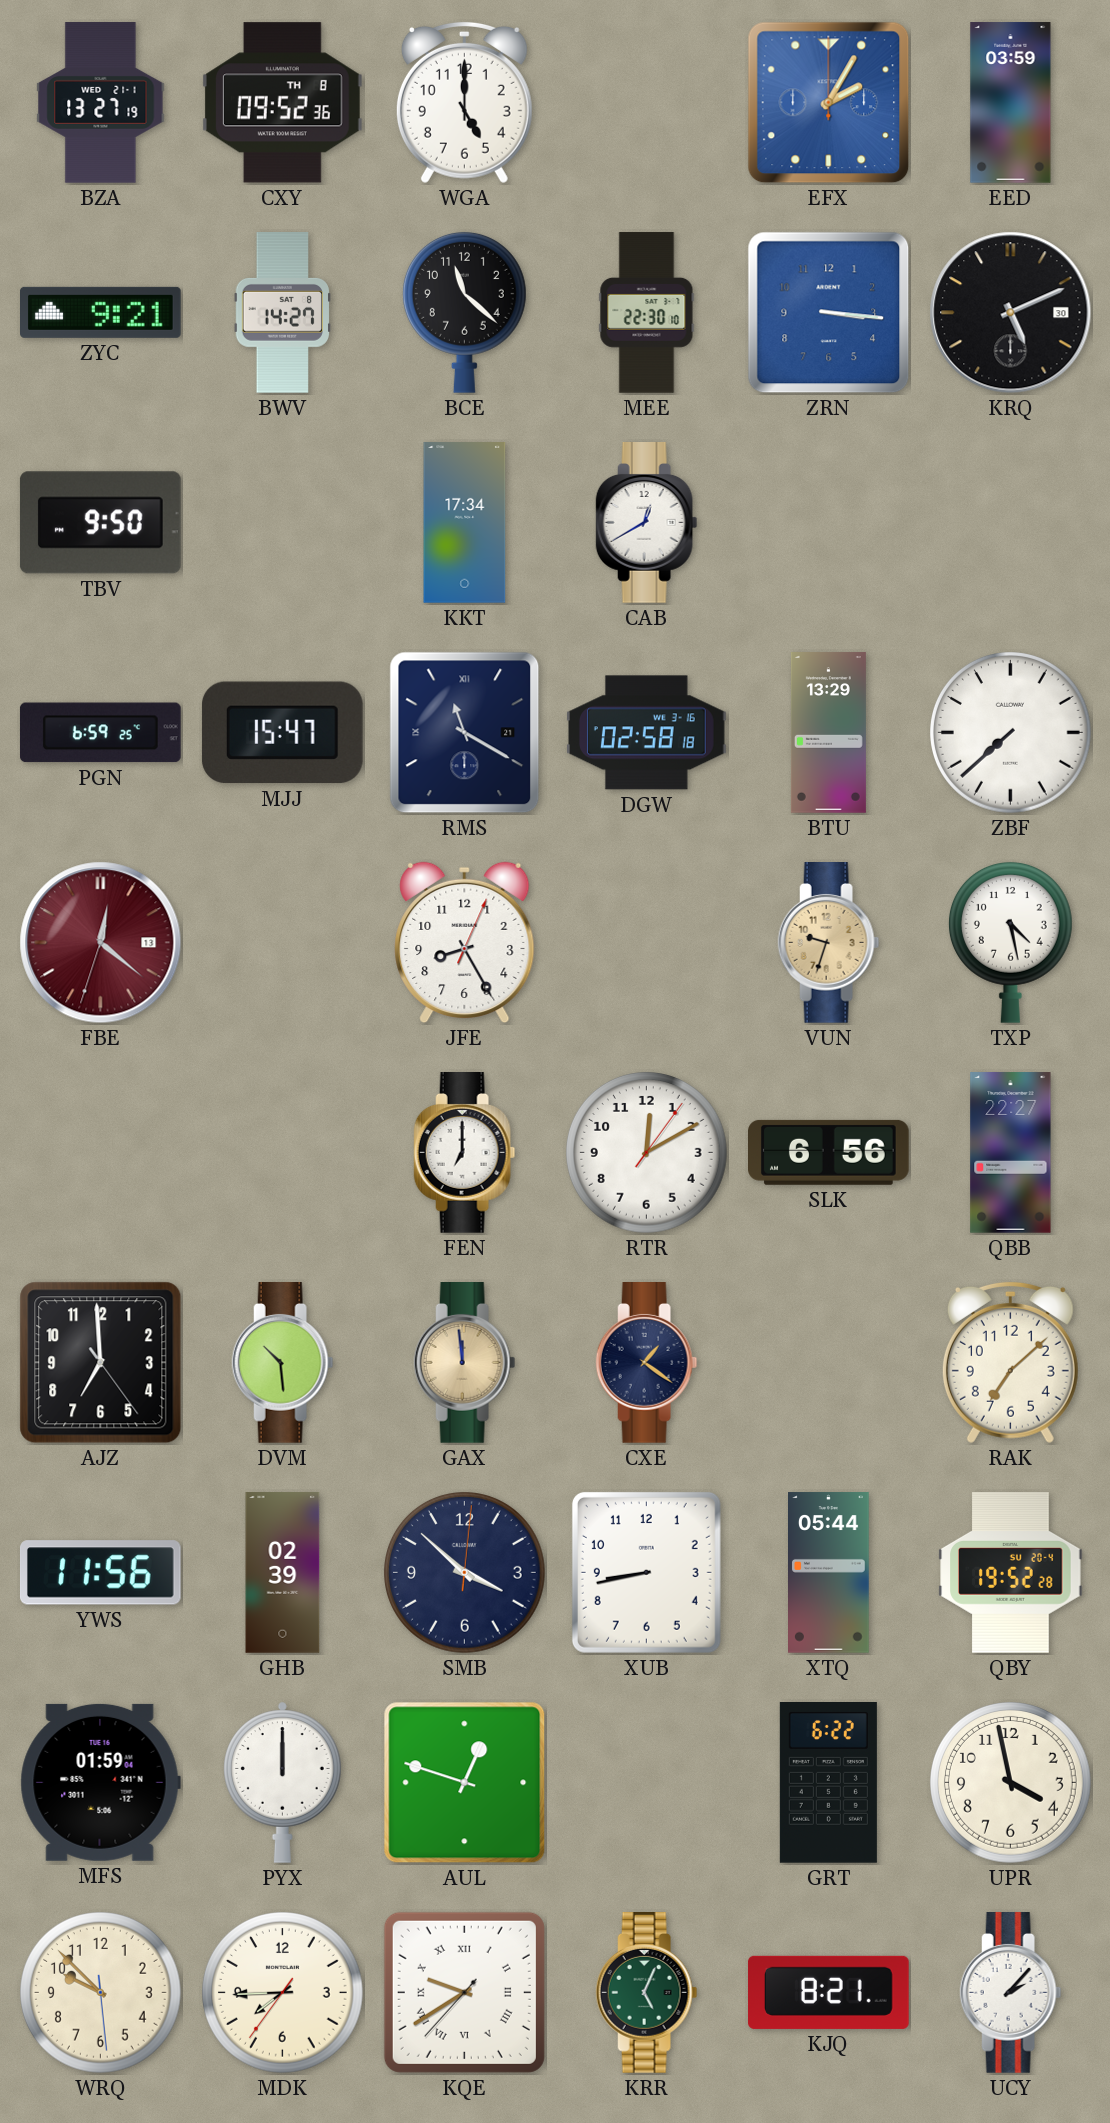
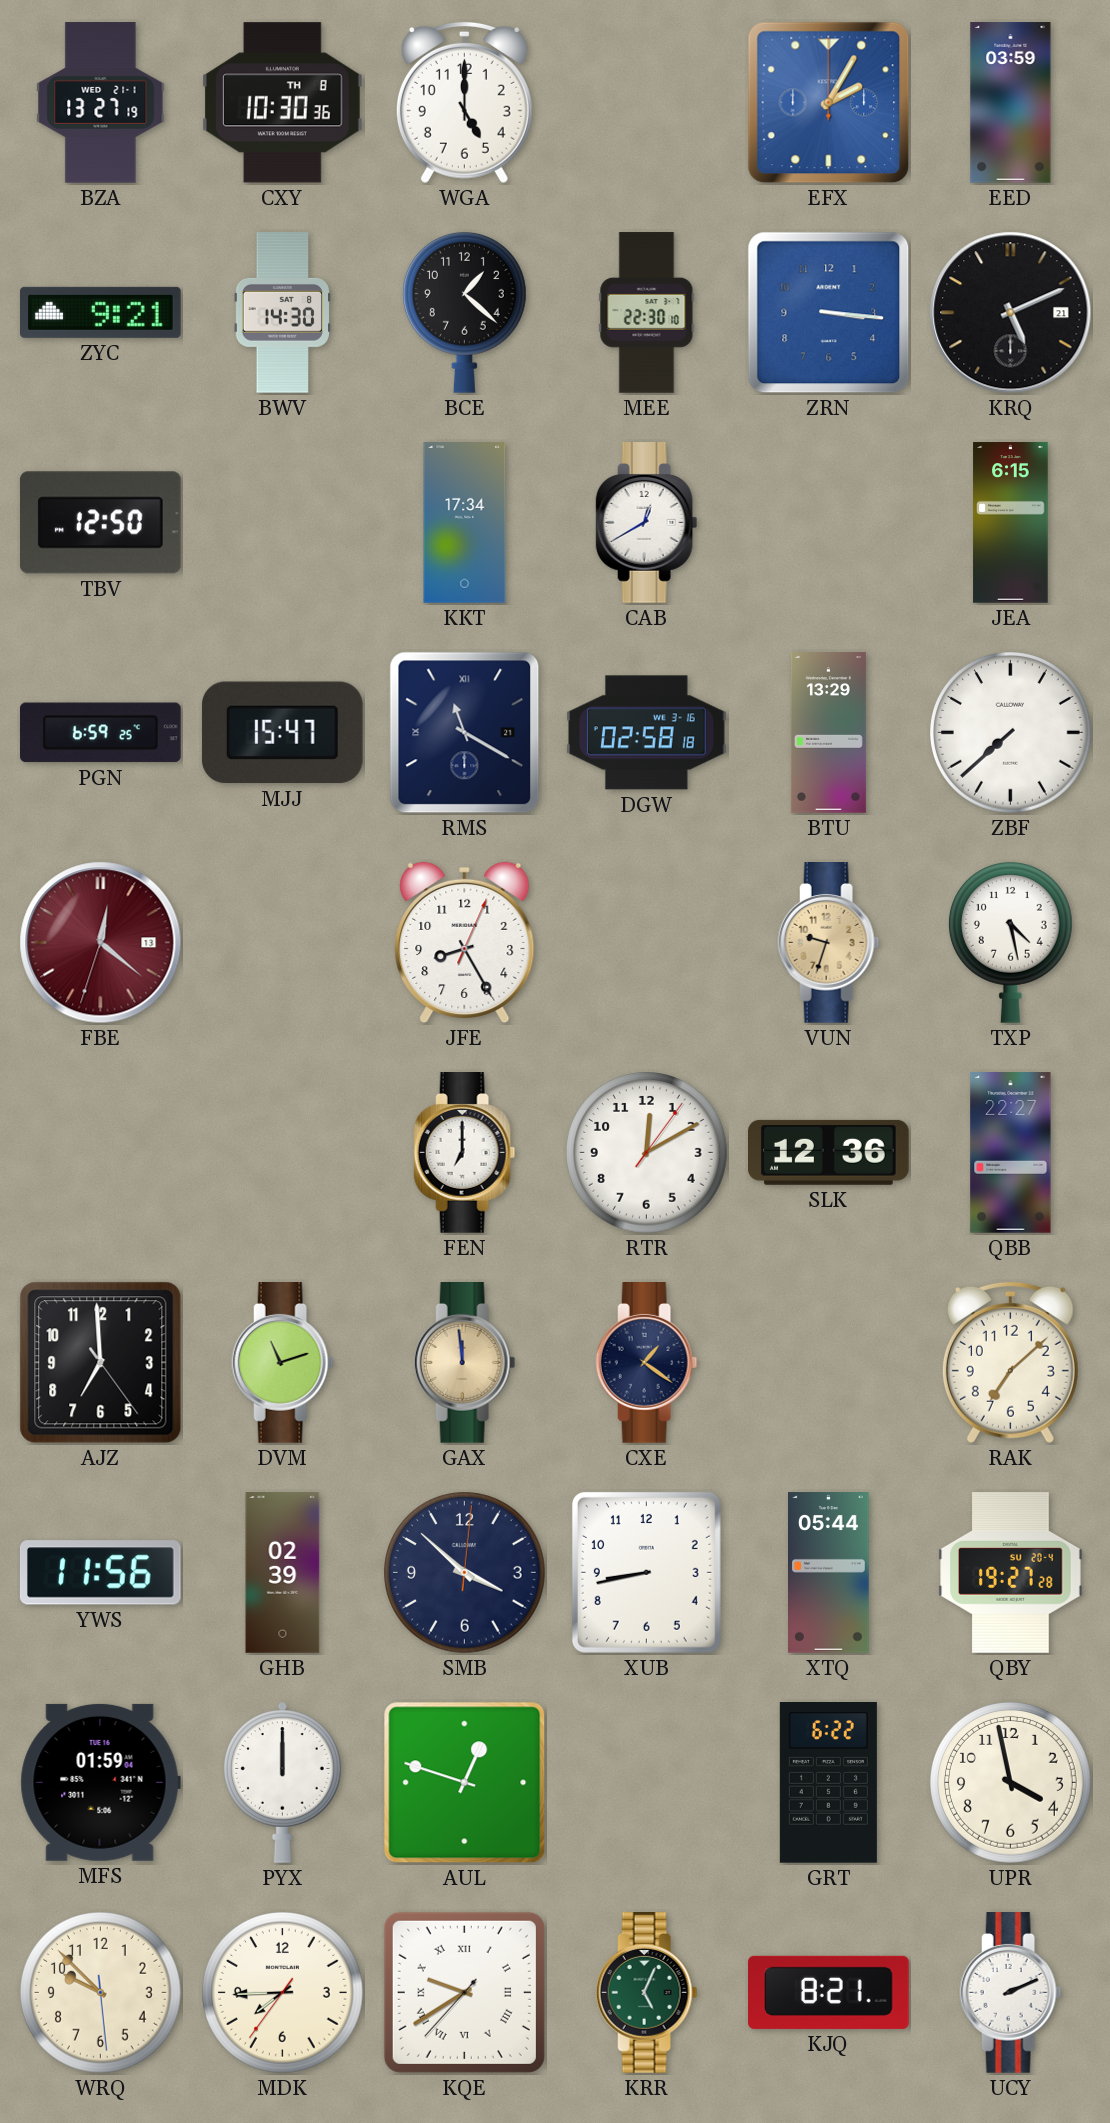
CXY: 09:52 -> 10:30 (282, 103)
BWV: 14:27 -> 14:30 (282, 313)
BCE: 11:22 -> 1:22 (464, 312)
KRQ date: 30 -> 21 (1011, 313)
TBV: 9:50 -> 12:50 (100, 523)
JEA: none -> 6:15 (1011, 523)
SLK: 6:56 -> 12:36 (829, 1152)
DVM: 10:29 -> 11:12 (283, 1363)
QBY: 19:52 -> 19:27 (1011, 1573)
UCY: 2:07 -> 2:11 (1011, 1993)
